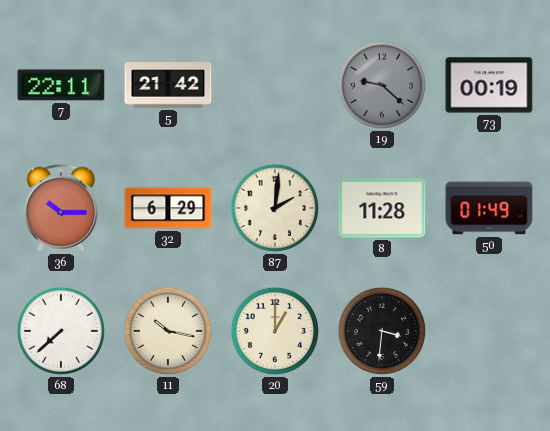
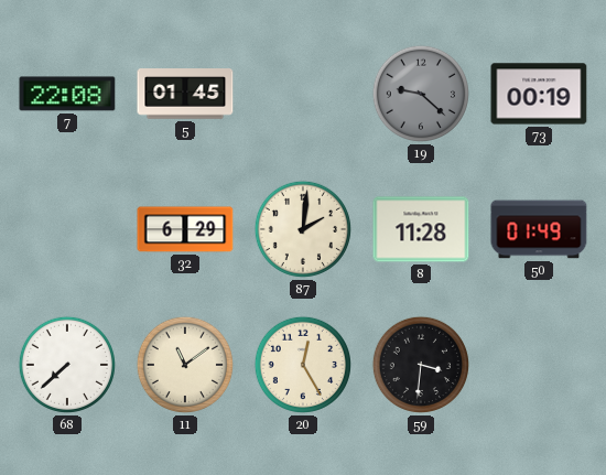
7: 22:11 -> 22:08 (67, 94)
5: 21:42 -> 01:45 (185, 94)
36: 10:15 -> none (61, 208)
11: 10:17 -> 11:09 (185, 365)
20: 1:00 -> 12:25 (303, 365)
